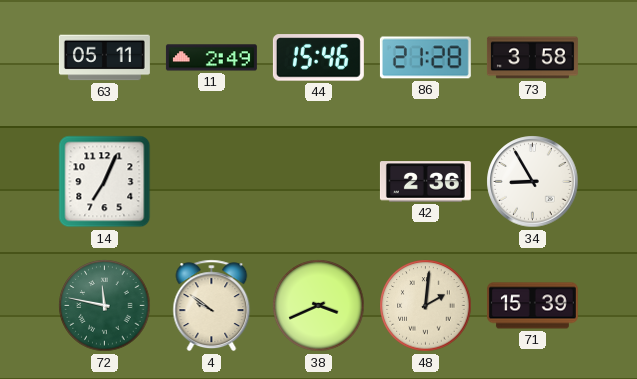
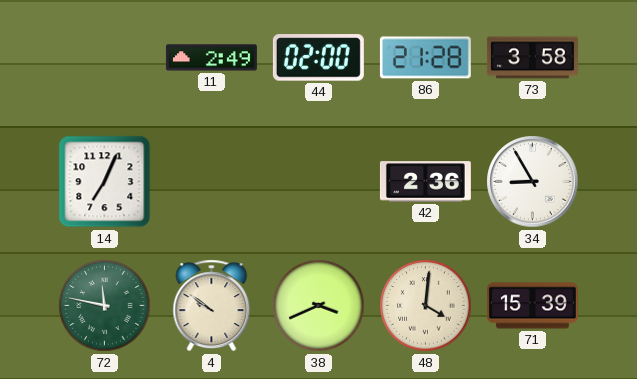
63: 05:11 -> none (104, 58)
44: 15:46 -> 02:00 (318, 58)
48: 2:01 -> 4:01 (426, 306)
